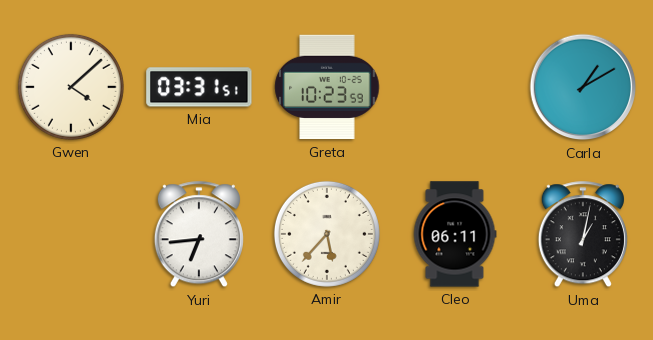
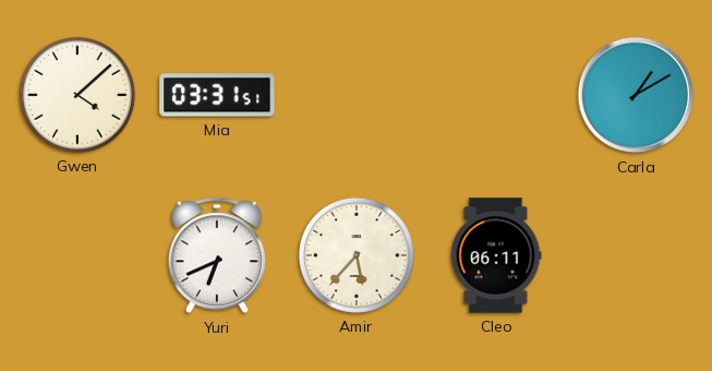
Greta: 10:23 -> none (327, 87)
Yuri: 6:44 -> 6:41 (217, 256)
Uma: 1:02 -> none (583, 235)
